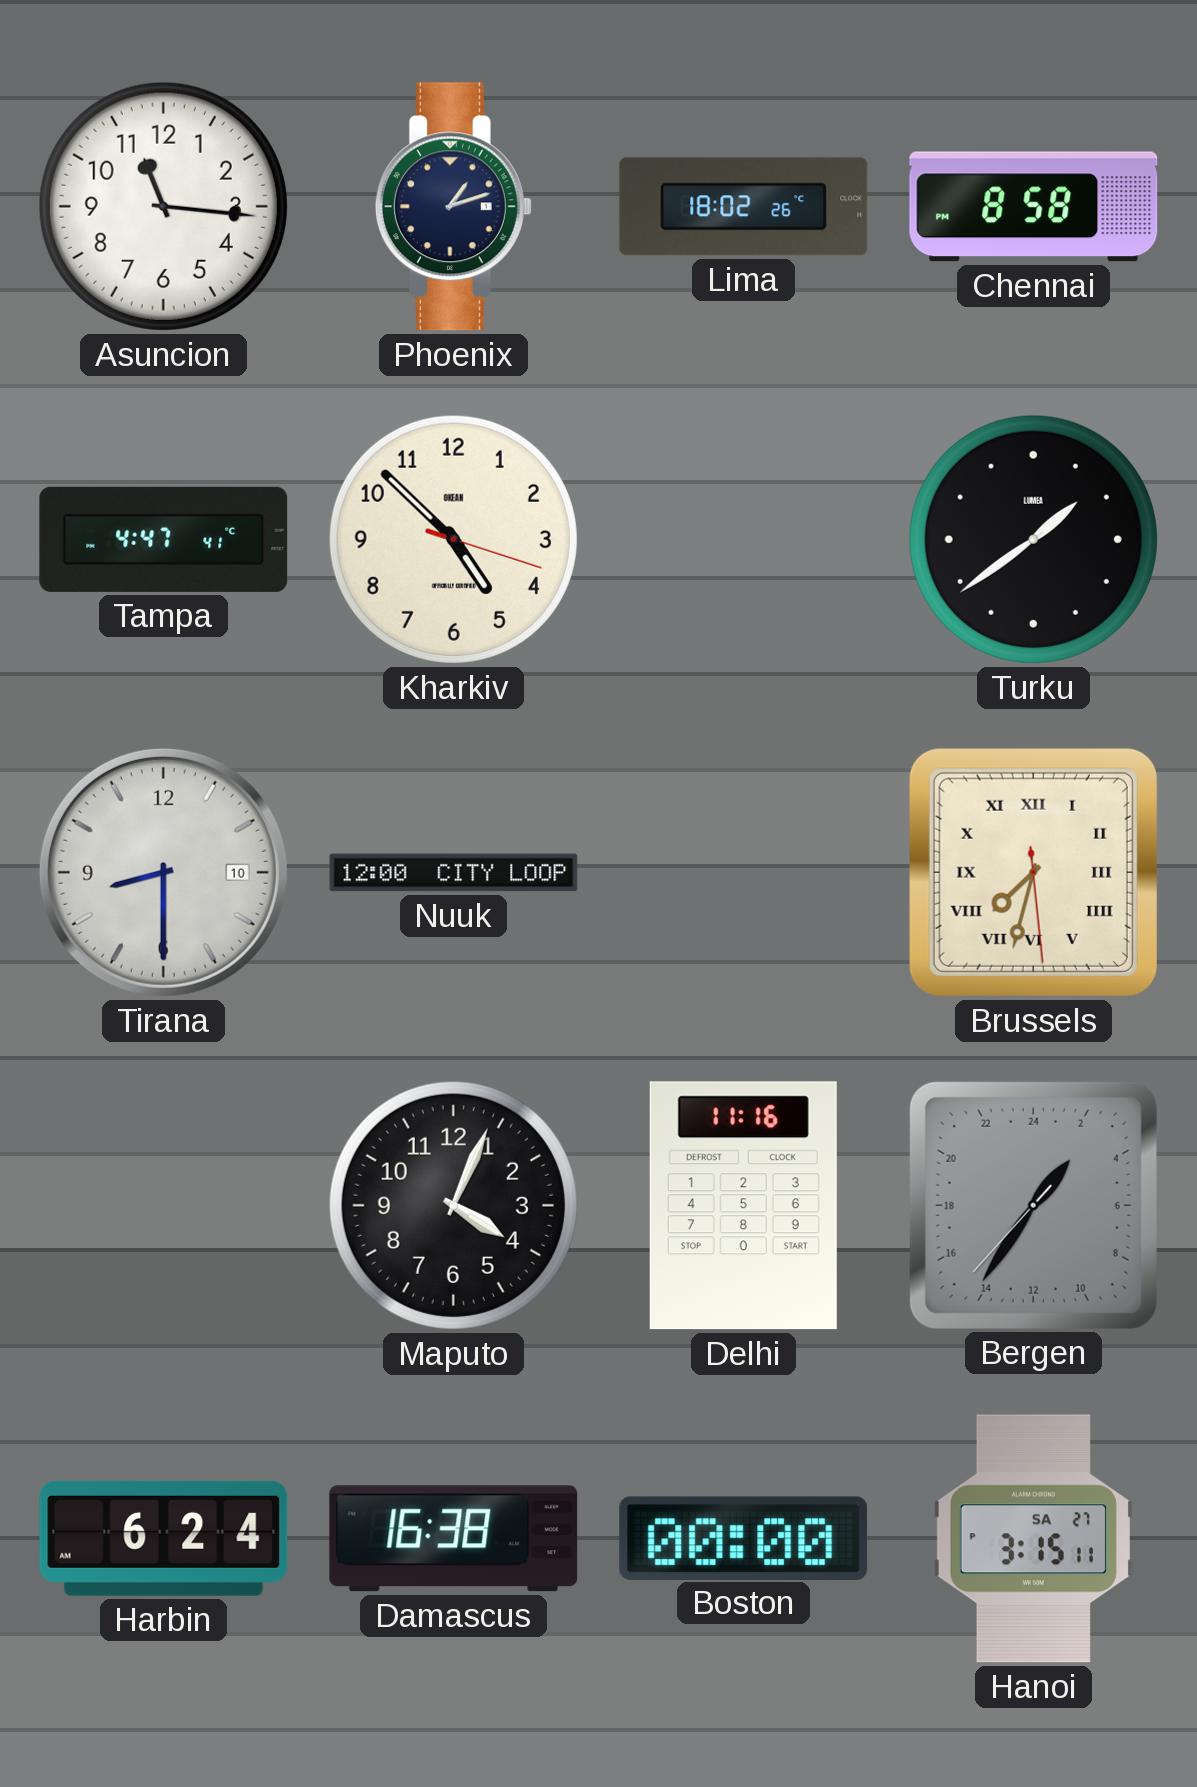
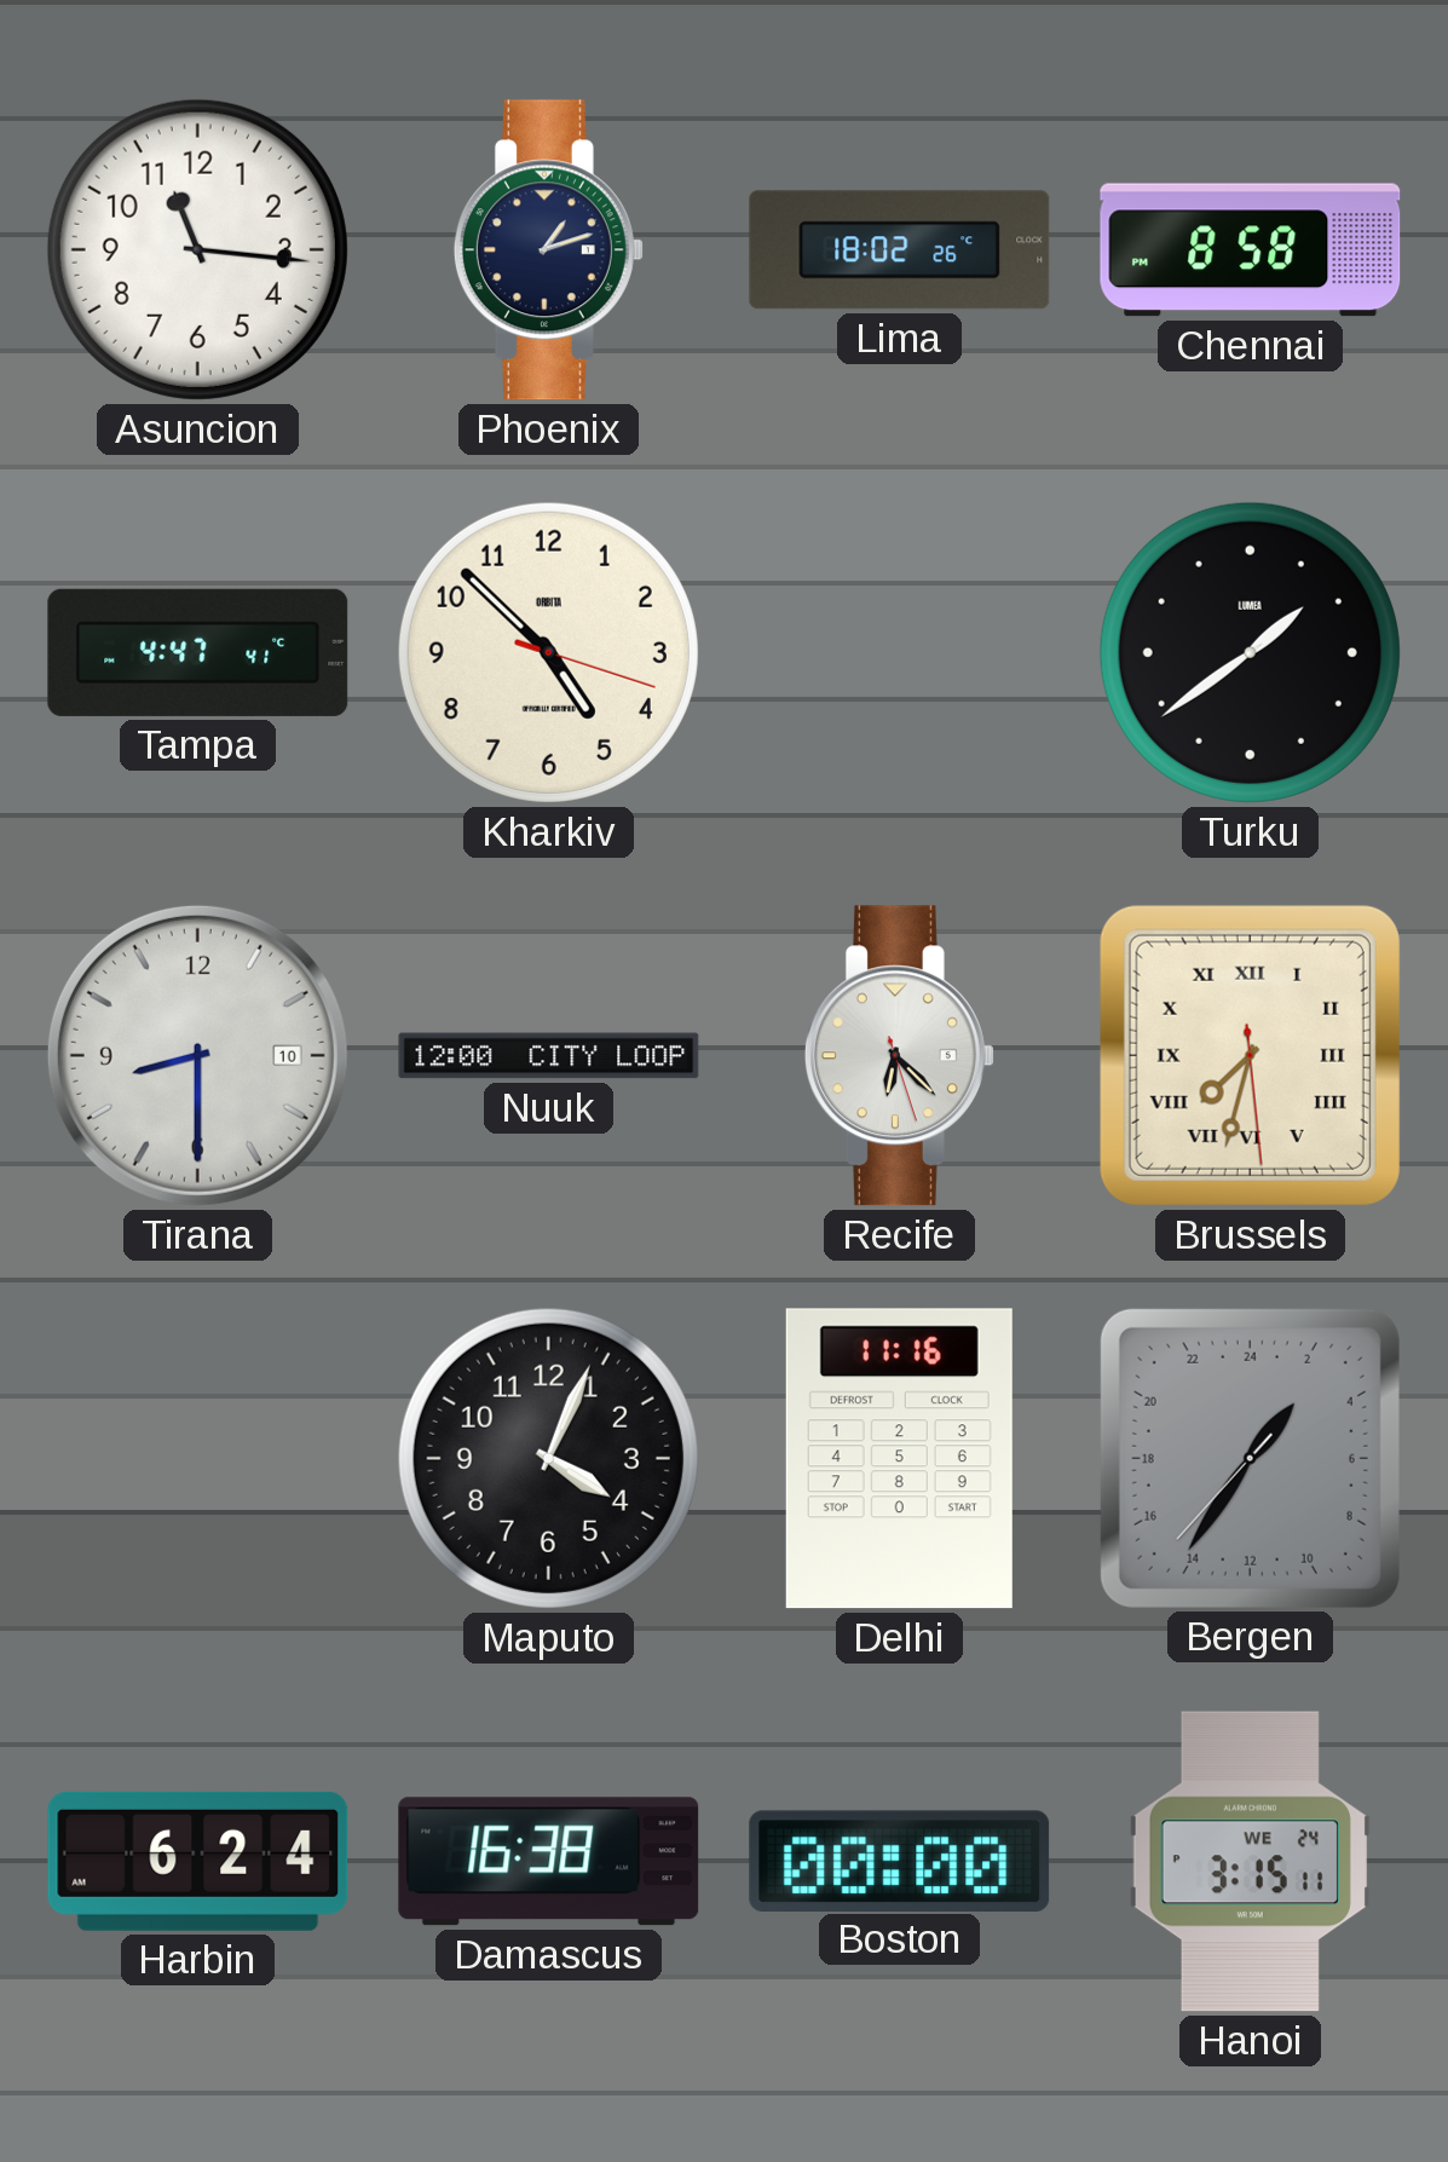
Kharkiv brand: OKEAN -> ORBITA (548, 652)
Recife: none -> 6:22 (899, 1056)
Hanoi date: SA 27 -> WE 24 (1250, 1862)
